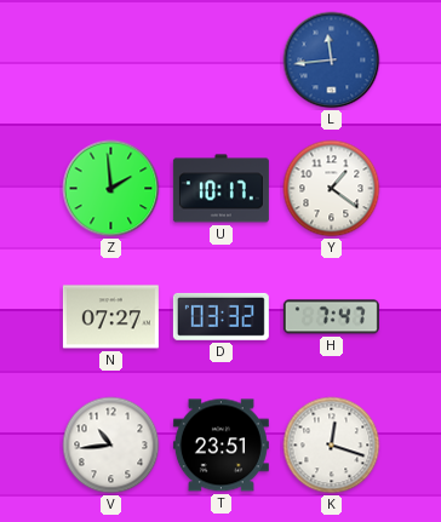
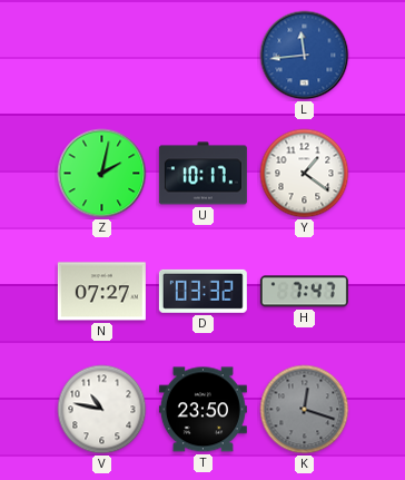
Z: 1:59 -> 2:02 (102, 174)
V: 10:44 -> 10:47 (102, 410)
T: 23:51 -> 23:50 (202, 410)
K dial: white -> grey (305, 410)
